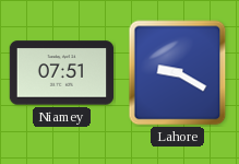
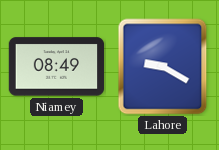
Niamey: 07:51 -> 08:49 (57, 67)
